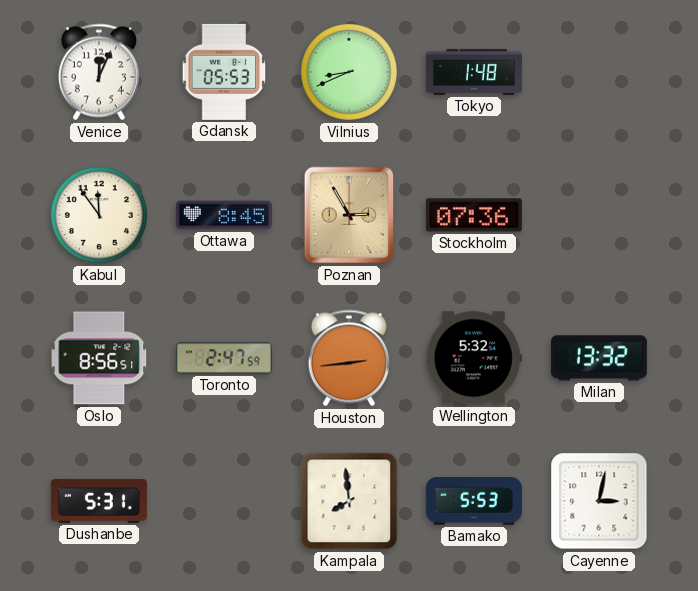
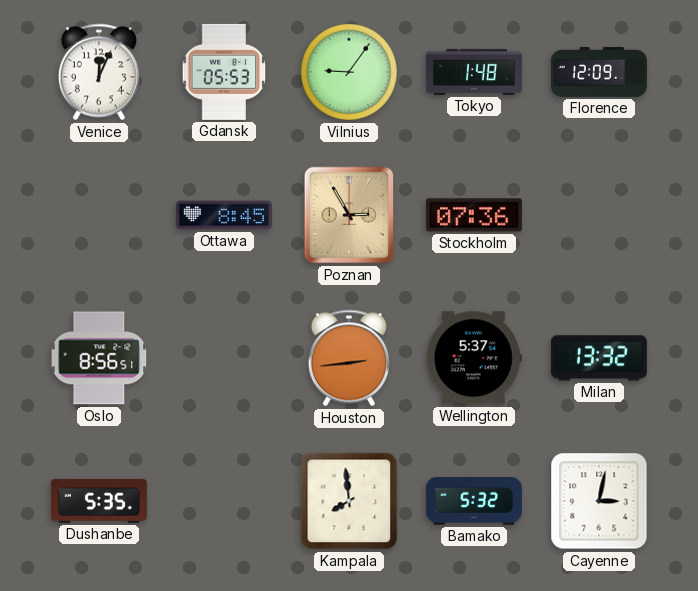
Vilnius: 8:41 -> 9:06 (349, 72)
Florence: none -> 12:09 (599, 73)
Kabul: 11:54 -> none (99, 215)
Toronto: 2:47 -> none (224, 358)
Wellington: 5:32 -> 5:37 (474, 358)
Dushanbe: 5:31 -> 5:35 (99, 501)
Bamako: 5:53 -> 5:32 (474, 502)
